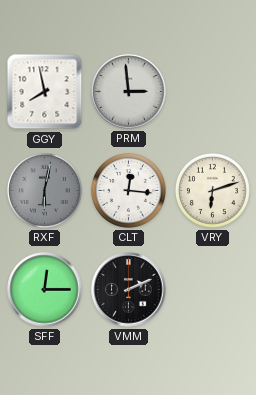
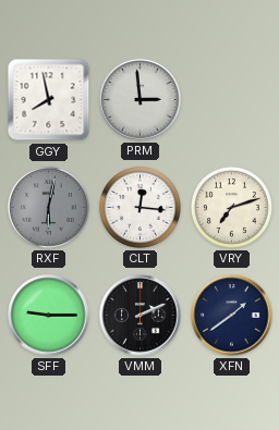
VRY: 6:12 -> 7:12 (231, 207)
SFF: 12:15 -> 9:15 (49, 316)
XFN: none -> 1:39 (232, 316)
